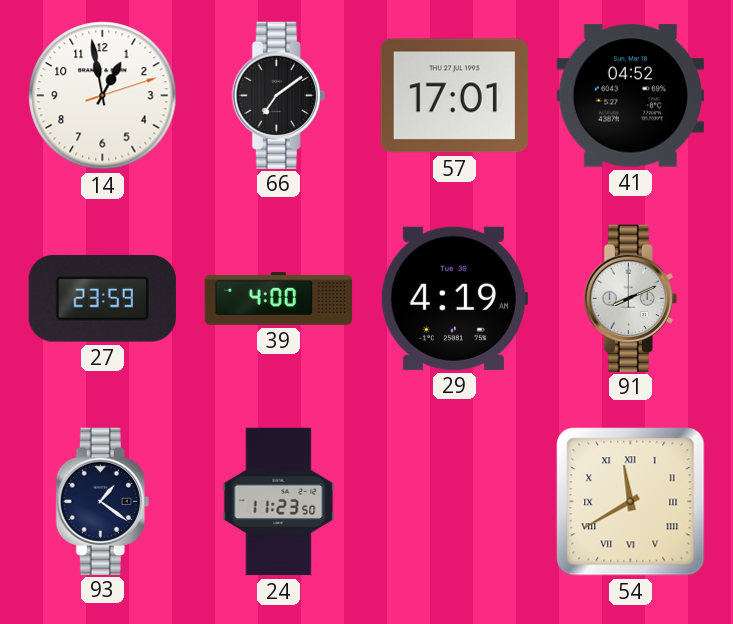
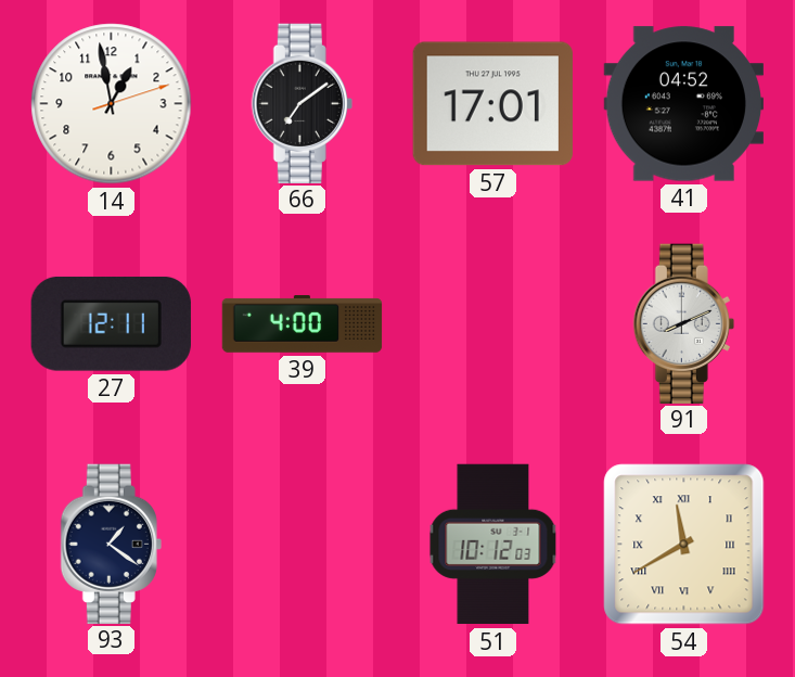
27: 23:59 -> 12:11 (111, 323)
29: 4:19 -> none (454, 298)
24: 11:23 -> none (279, 502)
51: none -> 10:12 (493, 545)
